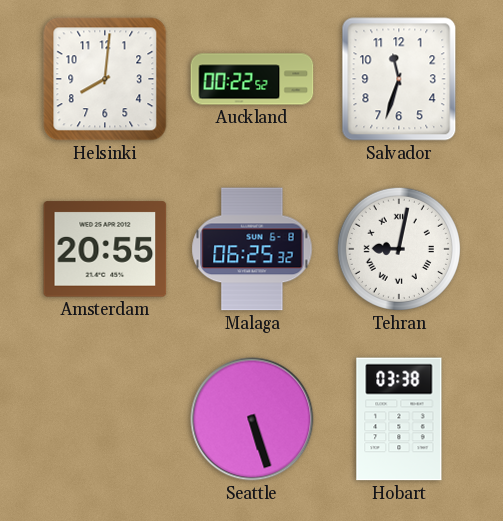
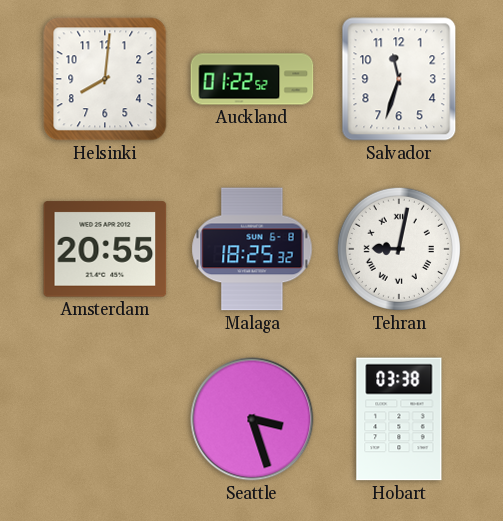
Auckland: 00:22 -> 01:22 (252, 79)
Malaga: 06:25 -> 18:25 (252, 249)
Seattle: 5:27 -> 3:27 (252, 419)
